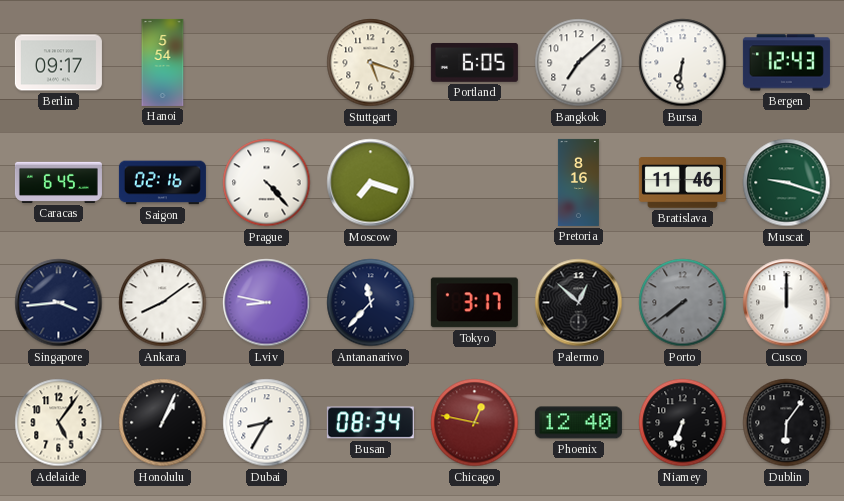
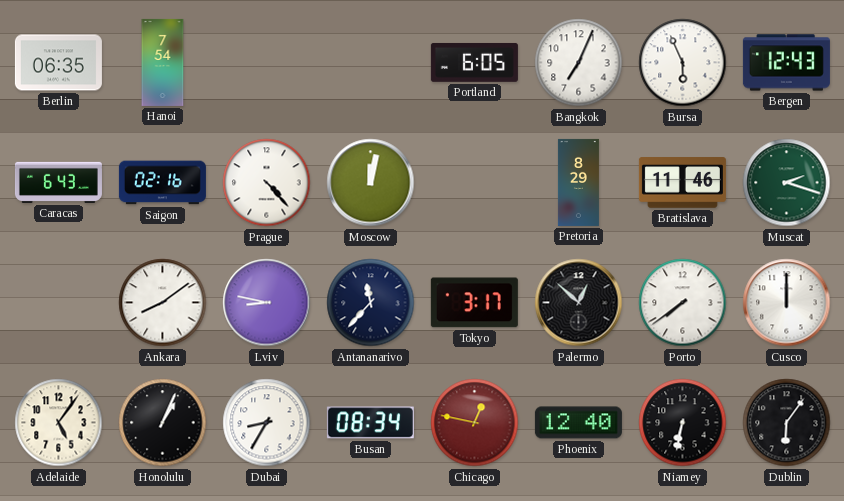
Berlin: 09:17 -> 06:35 (58, 63)
Hanoi: 5:54 -> 7:54 (163, 62)
Stuttgart: 5:18 -> none (371, 63)
Bangkok: 7:08 -> 7:04 (579, 63)
Bursa: 6:31 -> 5:56 (683, 63)
Caracas: 6:45 -> 6:43 (58, 182)
Moscow: 7:18 -> 12:02 (371, 183)
Pretoria: 8:16 -> 8:29 (578, 182)
Muscat: 9:18 -> 2:18 (787, 183)
Singapore: 3:44 -> none (59, 303)
Porto dial: grey -> white (683, 303)
Niamey: 6:34 -> 6:32 (683, 423)
